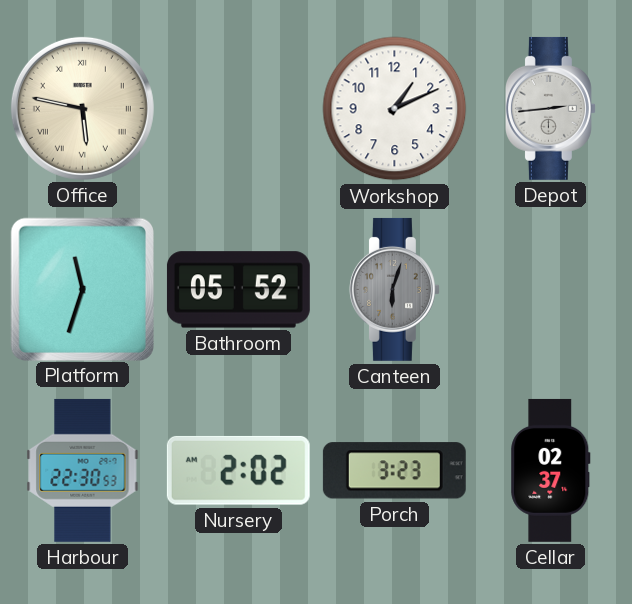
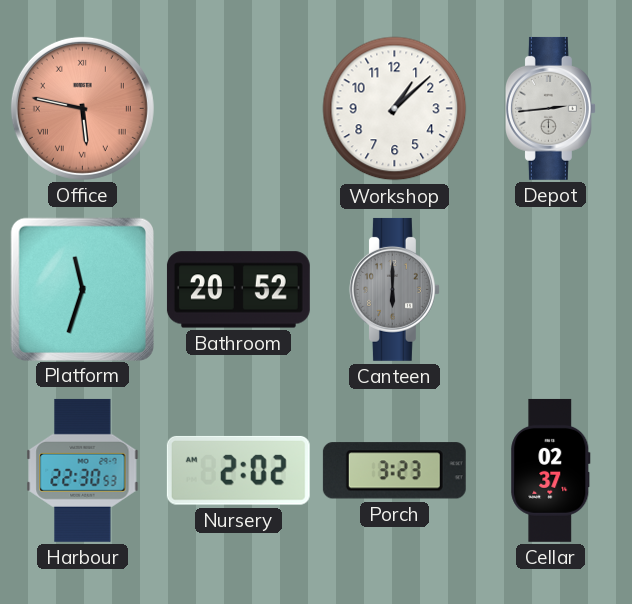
Office dial: cream -> salmon (82, 108)
Workshop: 1:11 -> 1:08 (395, 109)
Bathroom: 05:52 -> 20:52 (238, 290)
Canteen: 6:03 -> 6:00 (394, 289)
